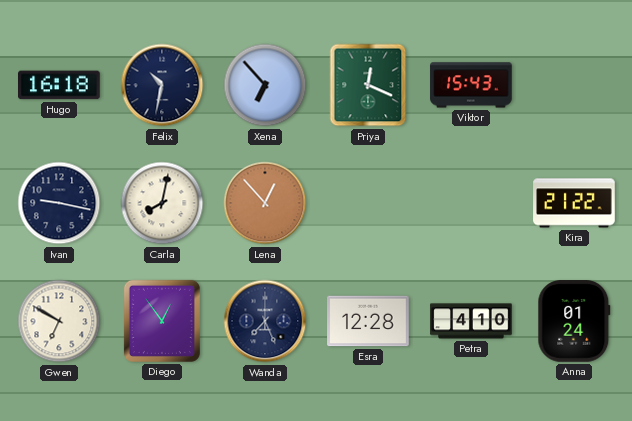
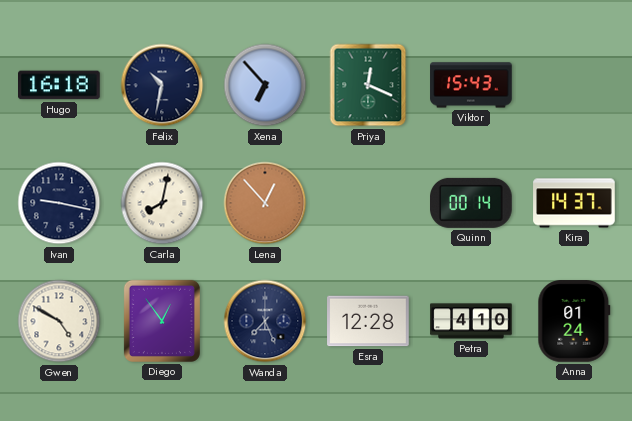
Quinn: none -> 00:14 (472, 203)
Kira: 21:22 -> 14:37 (574, 203)
Gwen: 6:50 -> 4:50 (59, 321)
